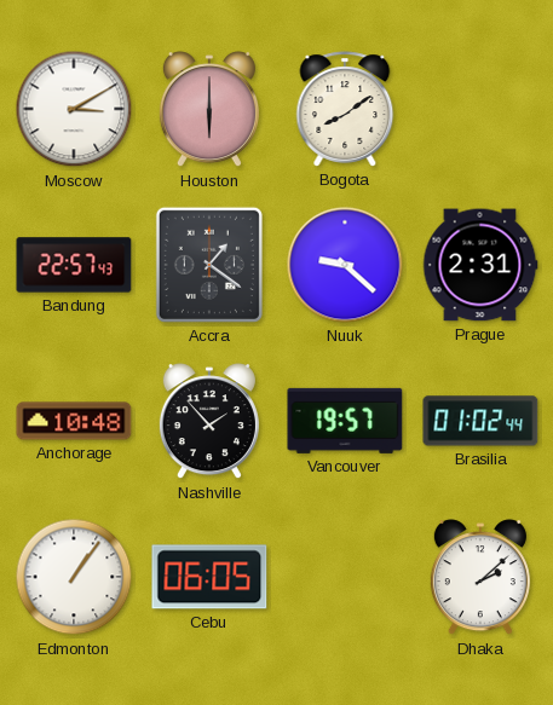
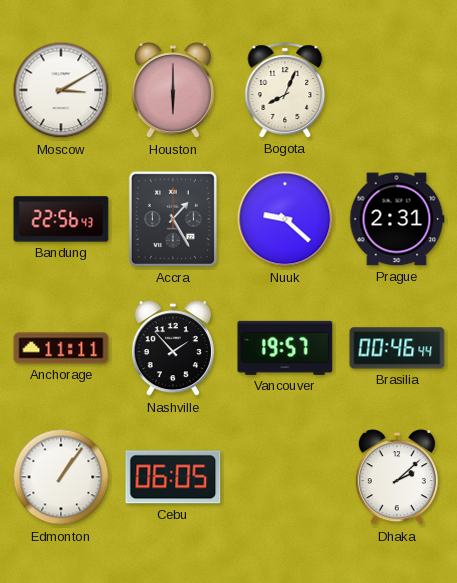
Bogota: 8:09 -> 8:04 (285, 90)
Bandung: 22:57 -> 22:56 (61, 219)
Accra: 1:21 -> 1:25 (173, 219)
Anchorage: 10:48 -> 11:11 (61, 348)
Brasilia: 01:02 -> 00:46 (397, 348)
